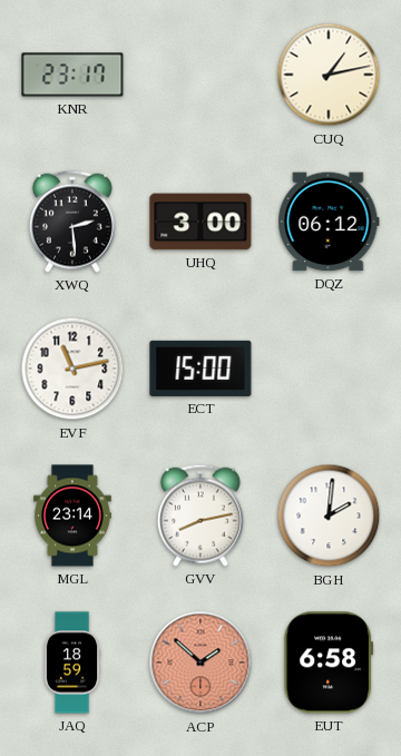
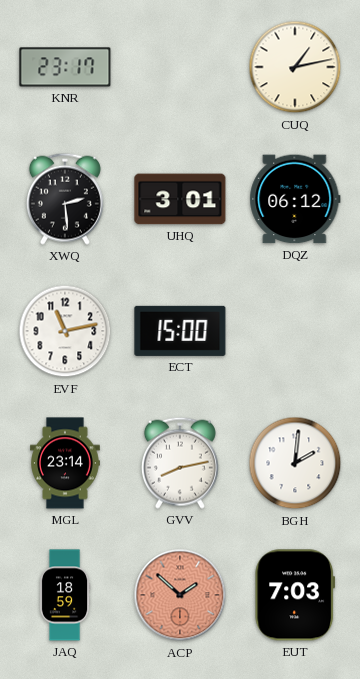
UHQ: 3:00 -> 3:01 (180, 199)
EUT: 6:58 -> 7:03 (295, 595)
